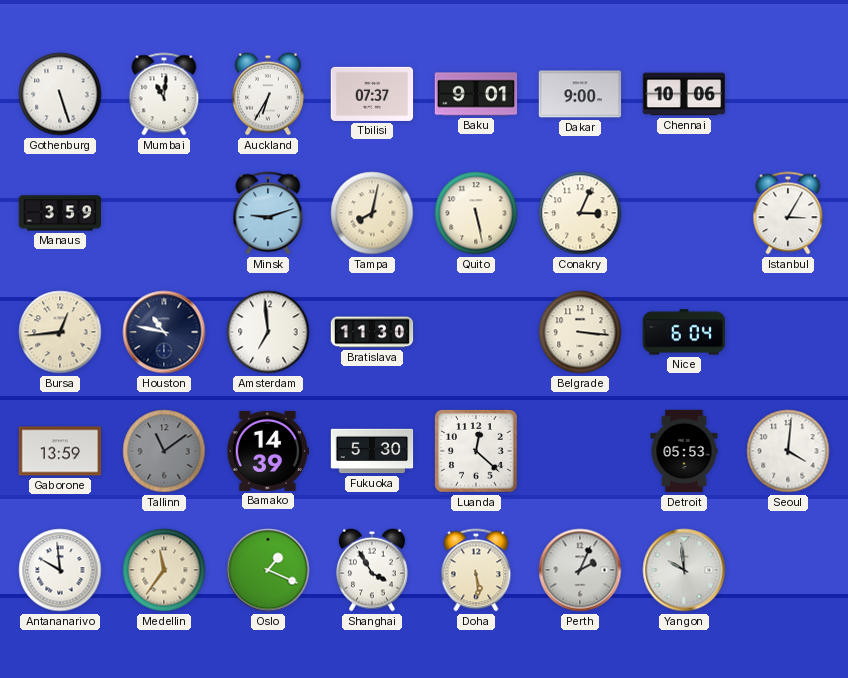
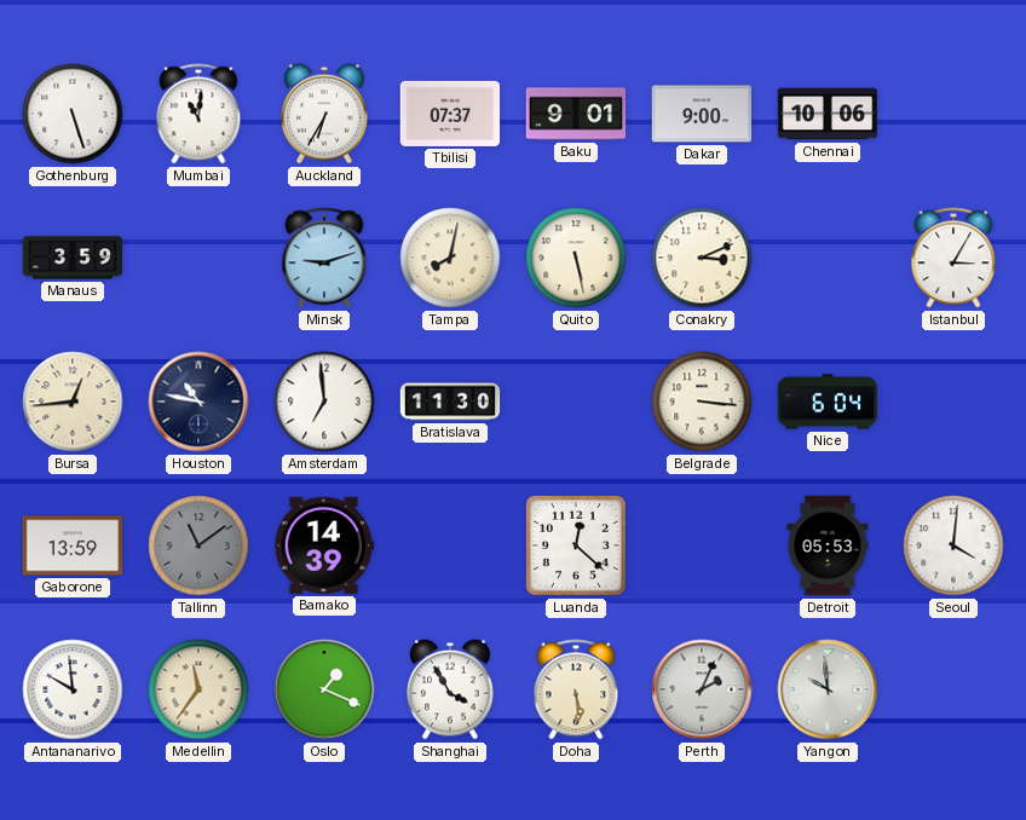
Conakry: 3:04 -> 3:11 (702, 258)
Fukuoka: 5:30 -> none (372, 451)
